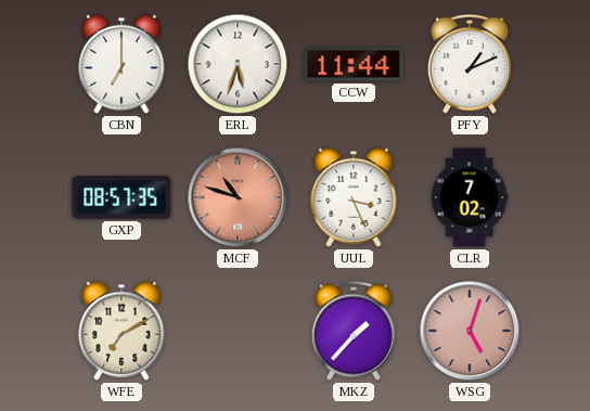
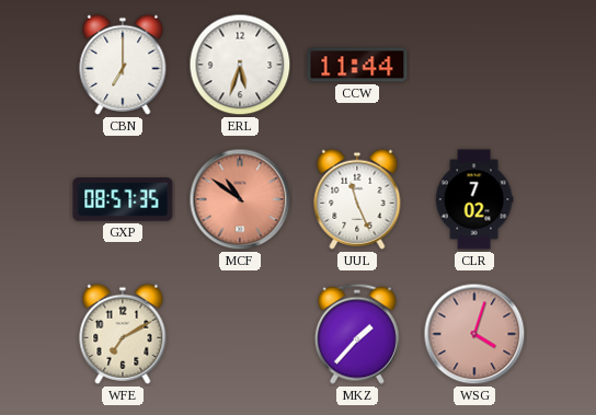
PFY: 1:11 -> none (470, 64)
MCF: 10:48 -> 10:51 (240, 199)
UUL: 3:26 -> 11:26 (357, 199)
WSG: 5:03 -> 4:03 (474, 334)
